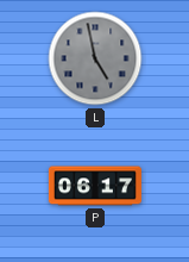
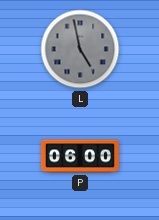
P: 06:17 -> 06:00 (80, 156)
